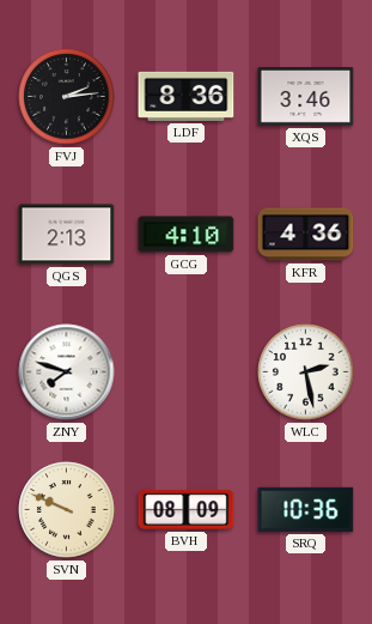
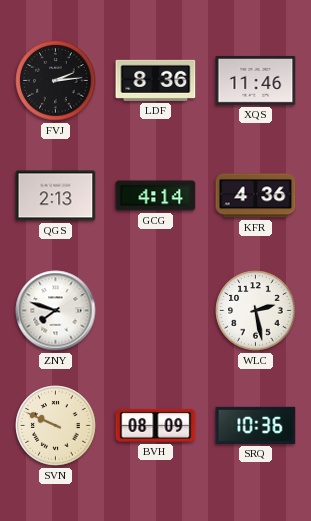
XQS: 3:46 -> 11:46 (256, 80)
GCG: 4:10 -> 4:14 (156, 196)
